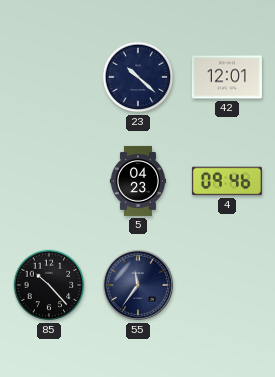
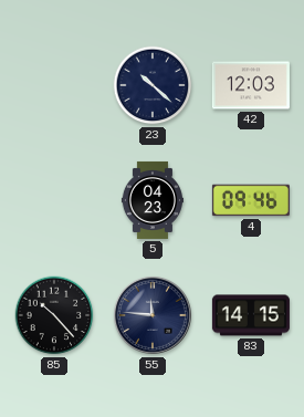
42: 12:01 -> 12:03 (251, 85)
55: 11:36 -> 11:46 (153, 315)
83: none -> 14:15 (251, 315)
